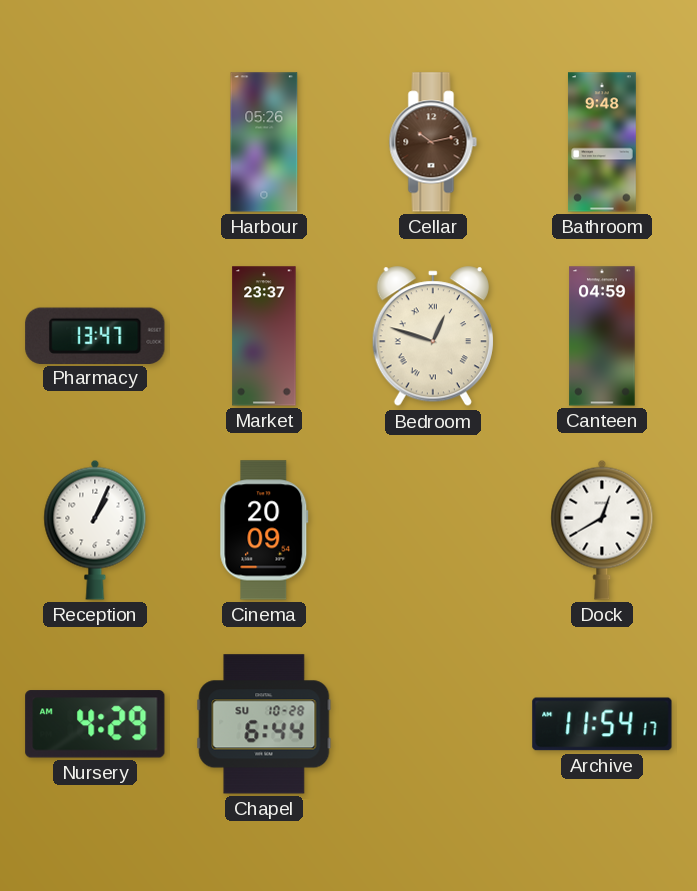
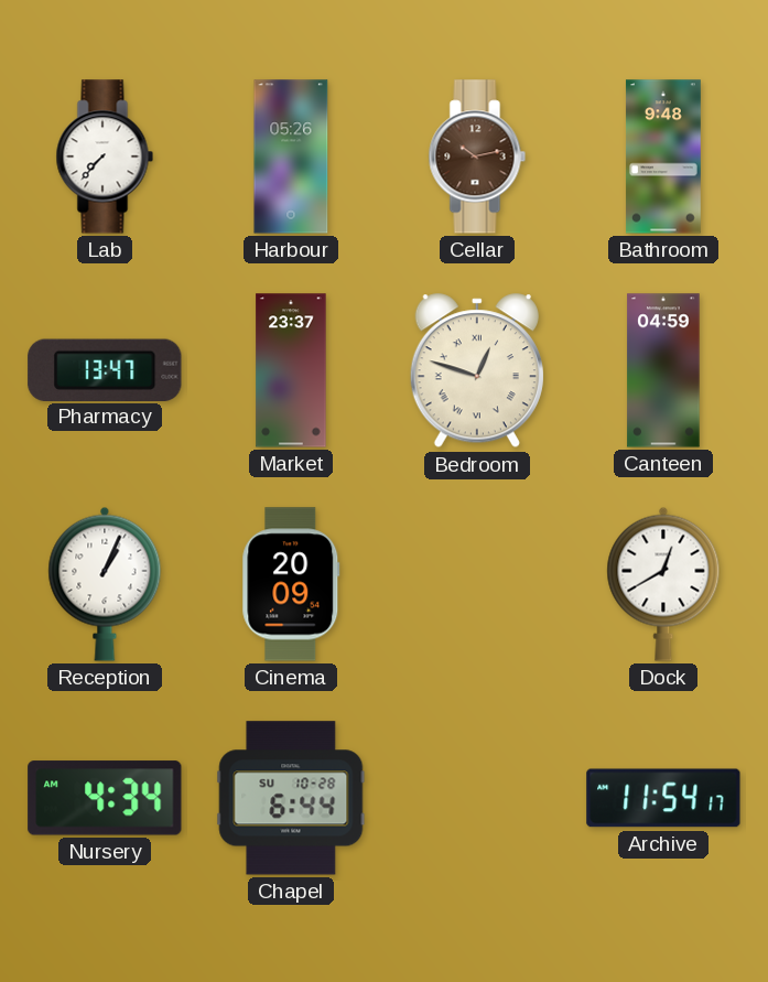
Lab: none -> 7:37 (105, 157)
Nursery: 4:29 -> 4:34 (105, 798)
